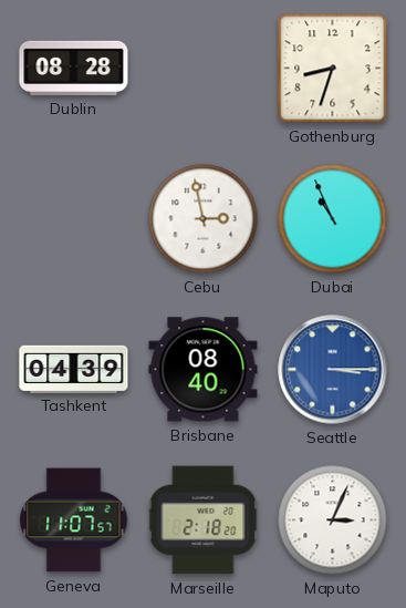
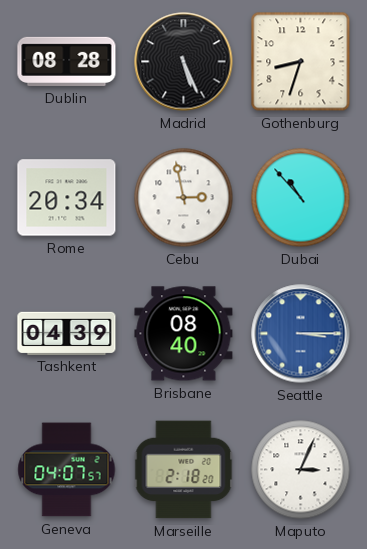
Madrid: none -> 5:26 (184, 62)
Rome: none -> 20:34 (67, 198)
Dubai: 10:56 -> 10:53 (301, 198)
Geneva: 11:07 -> 04:07 (67, 470)
